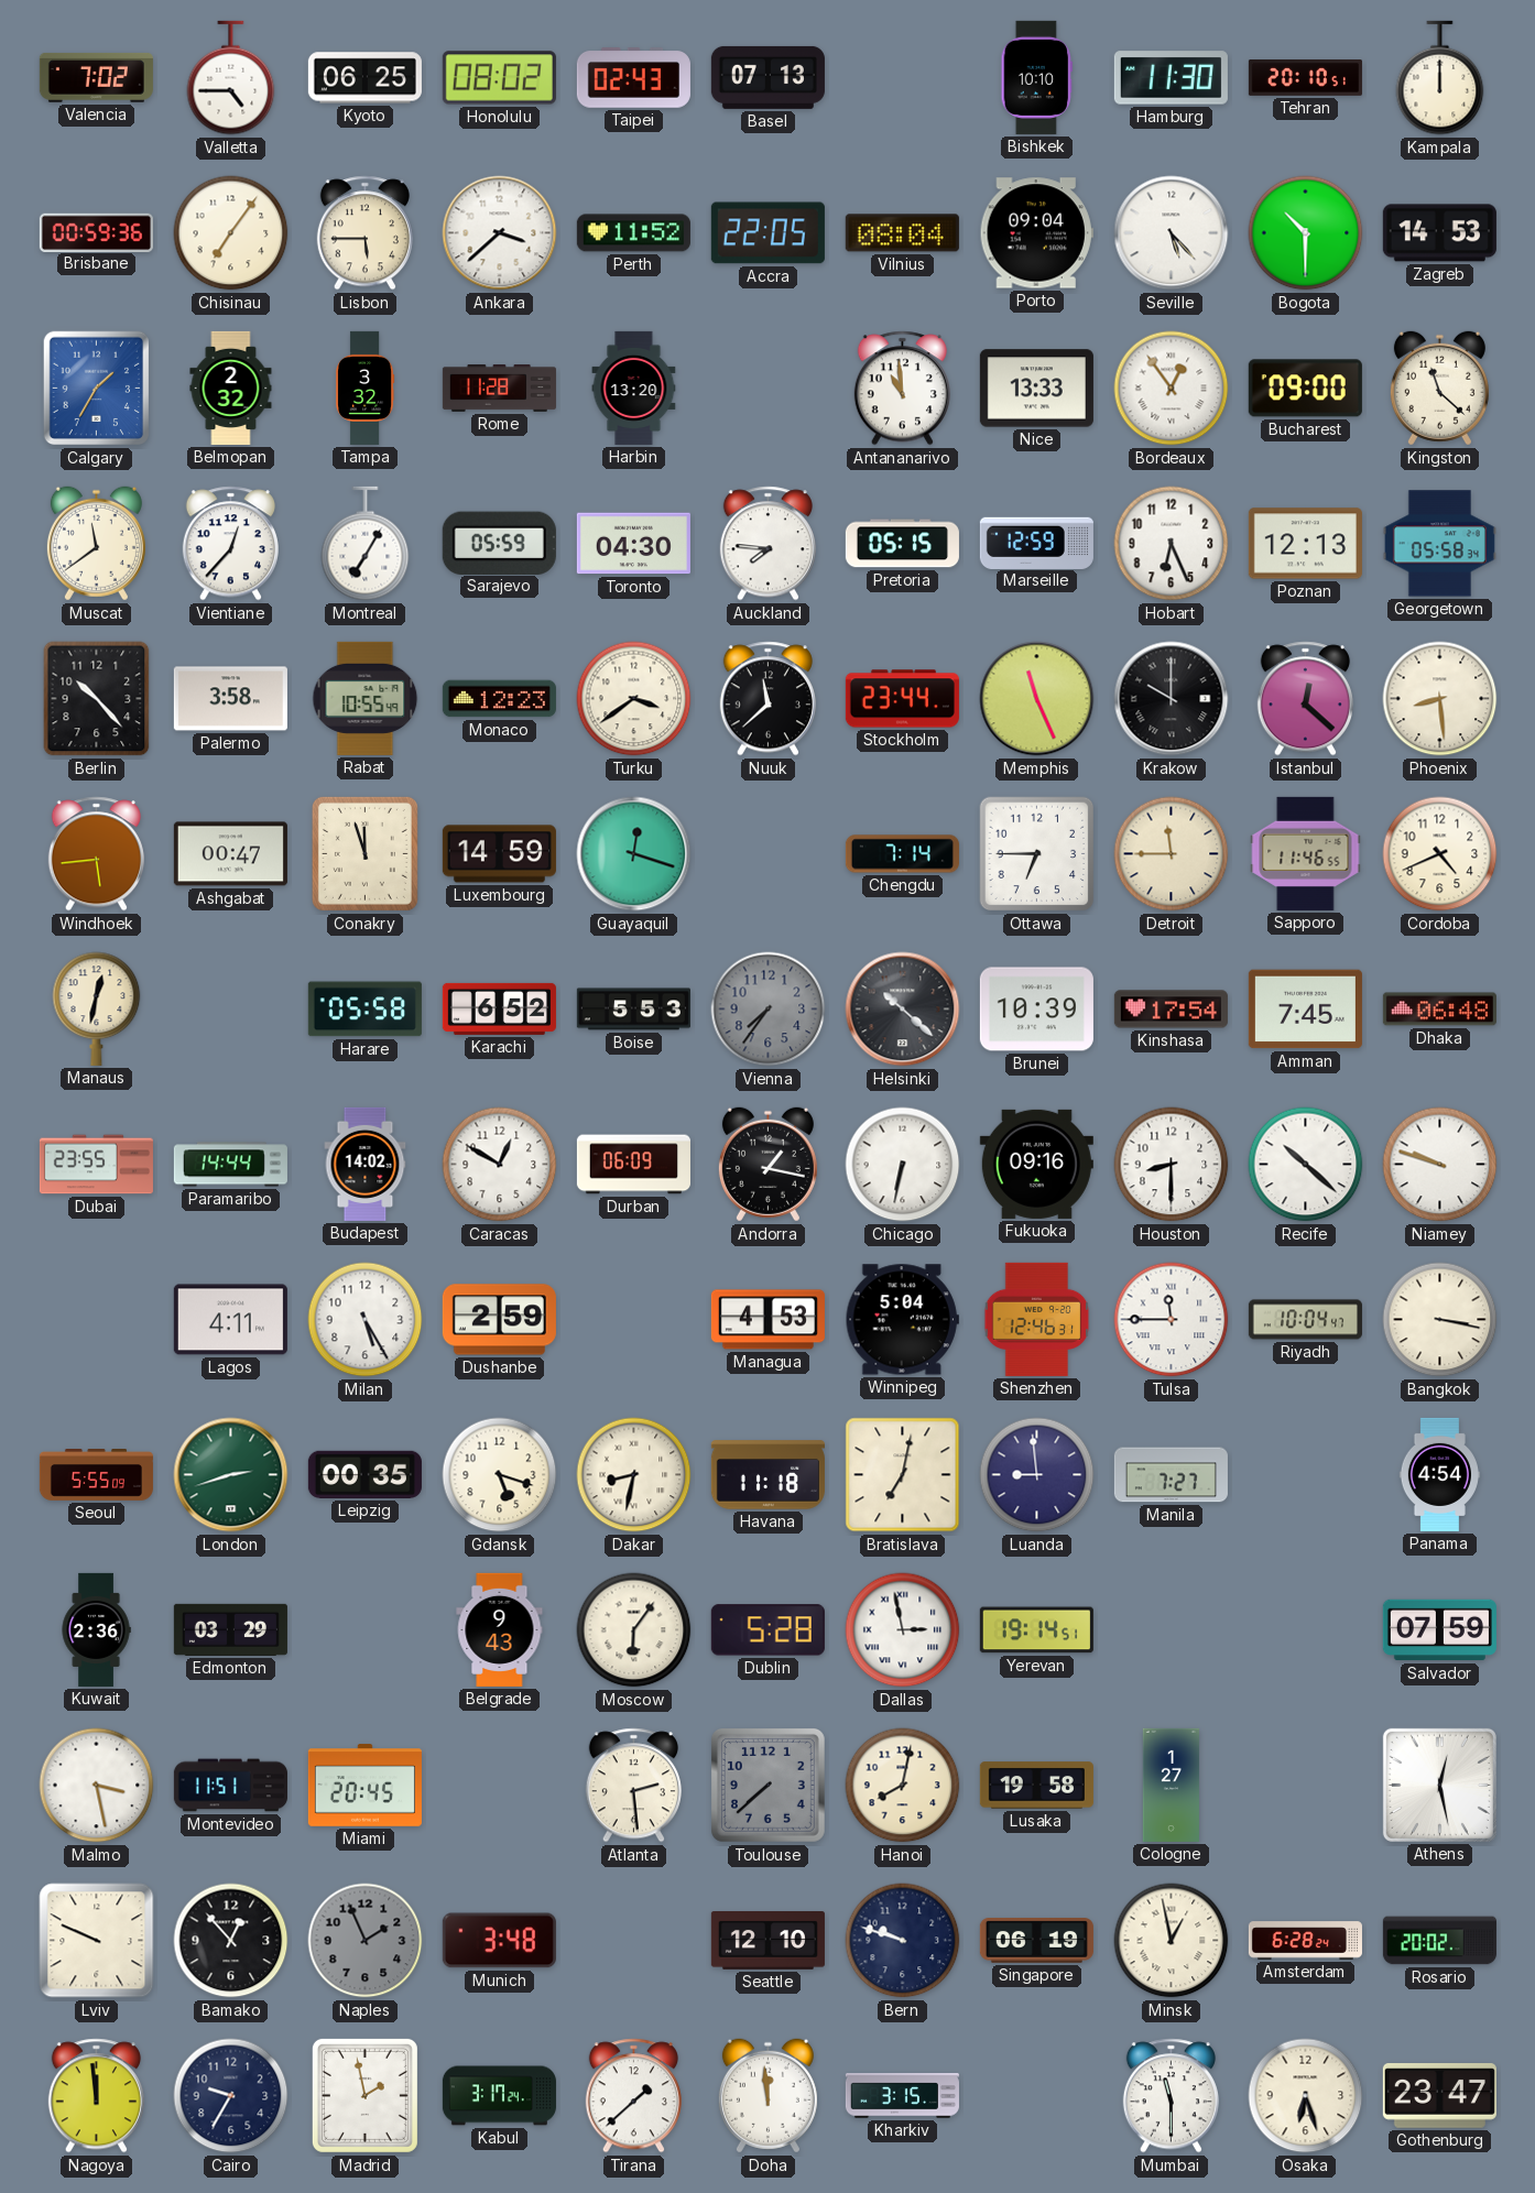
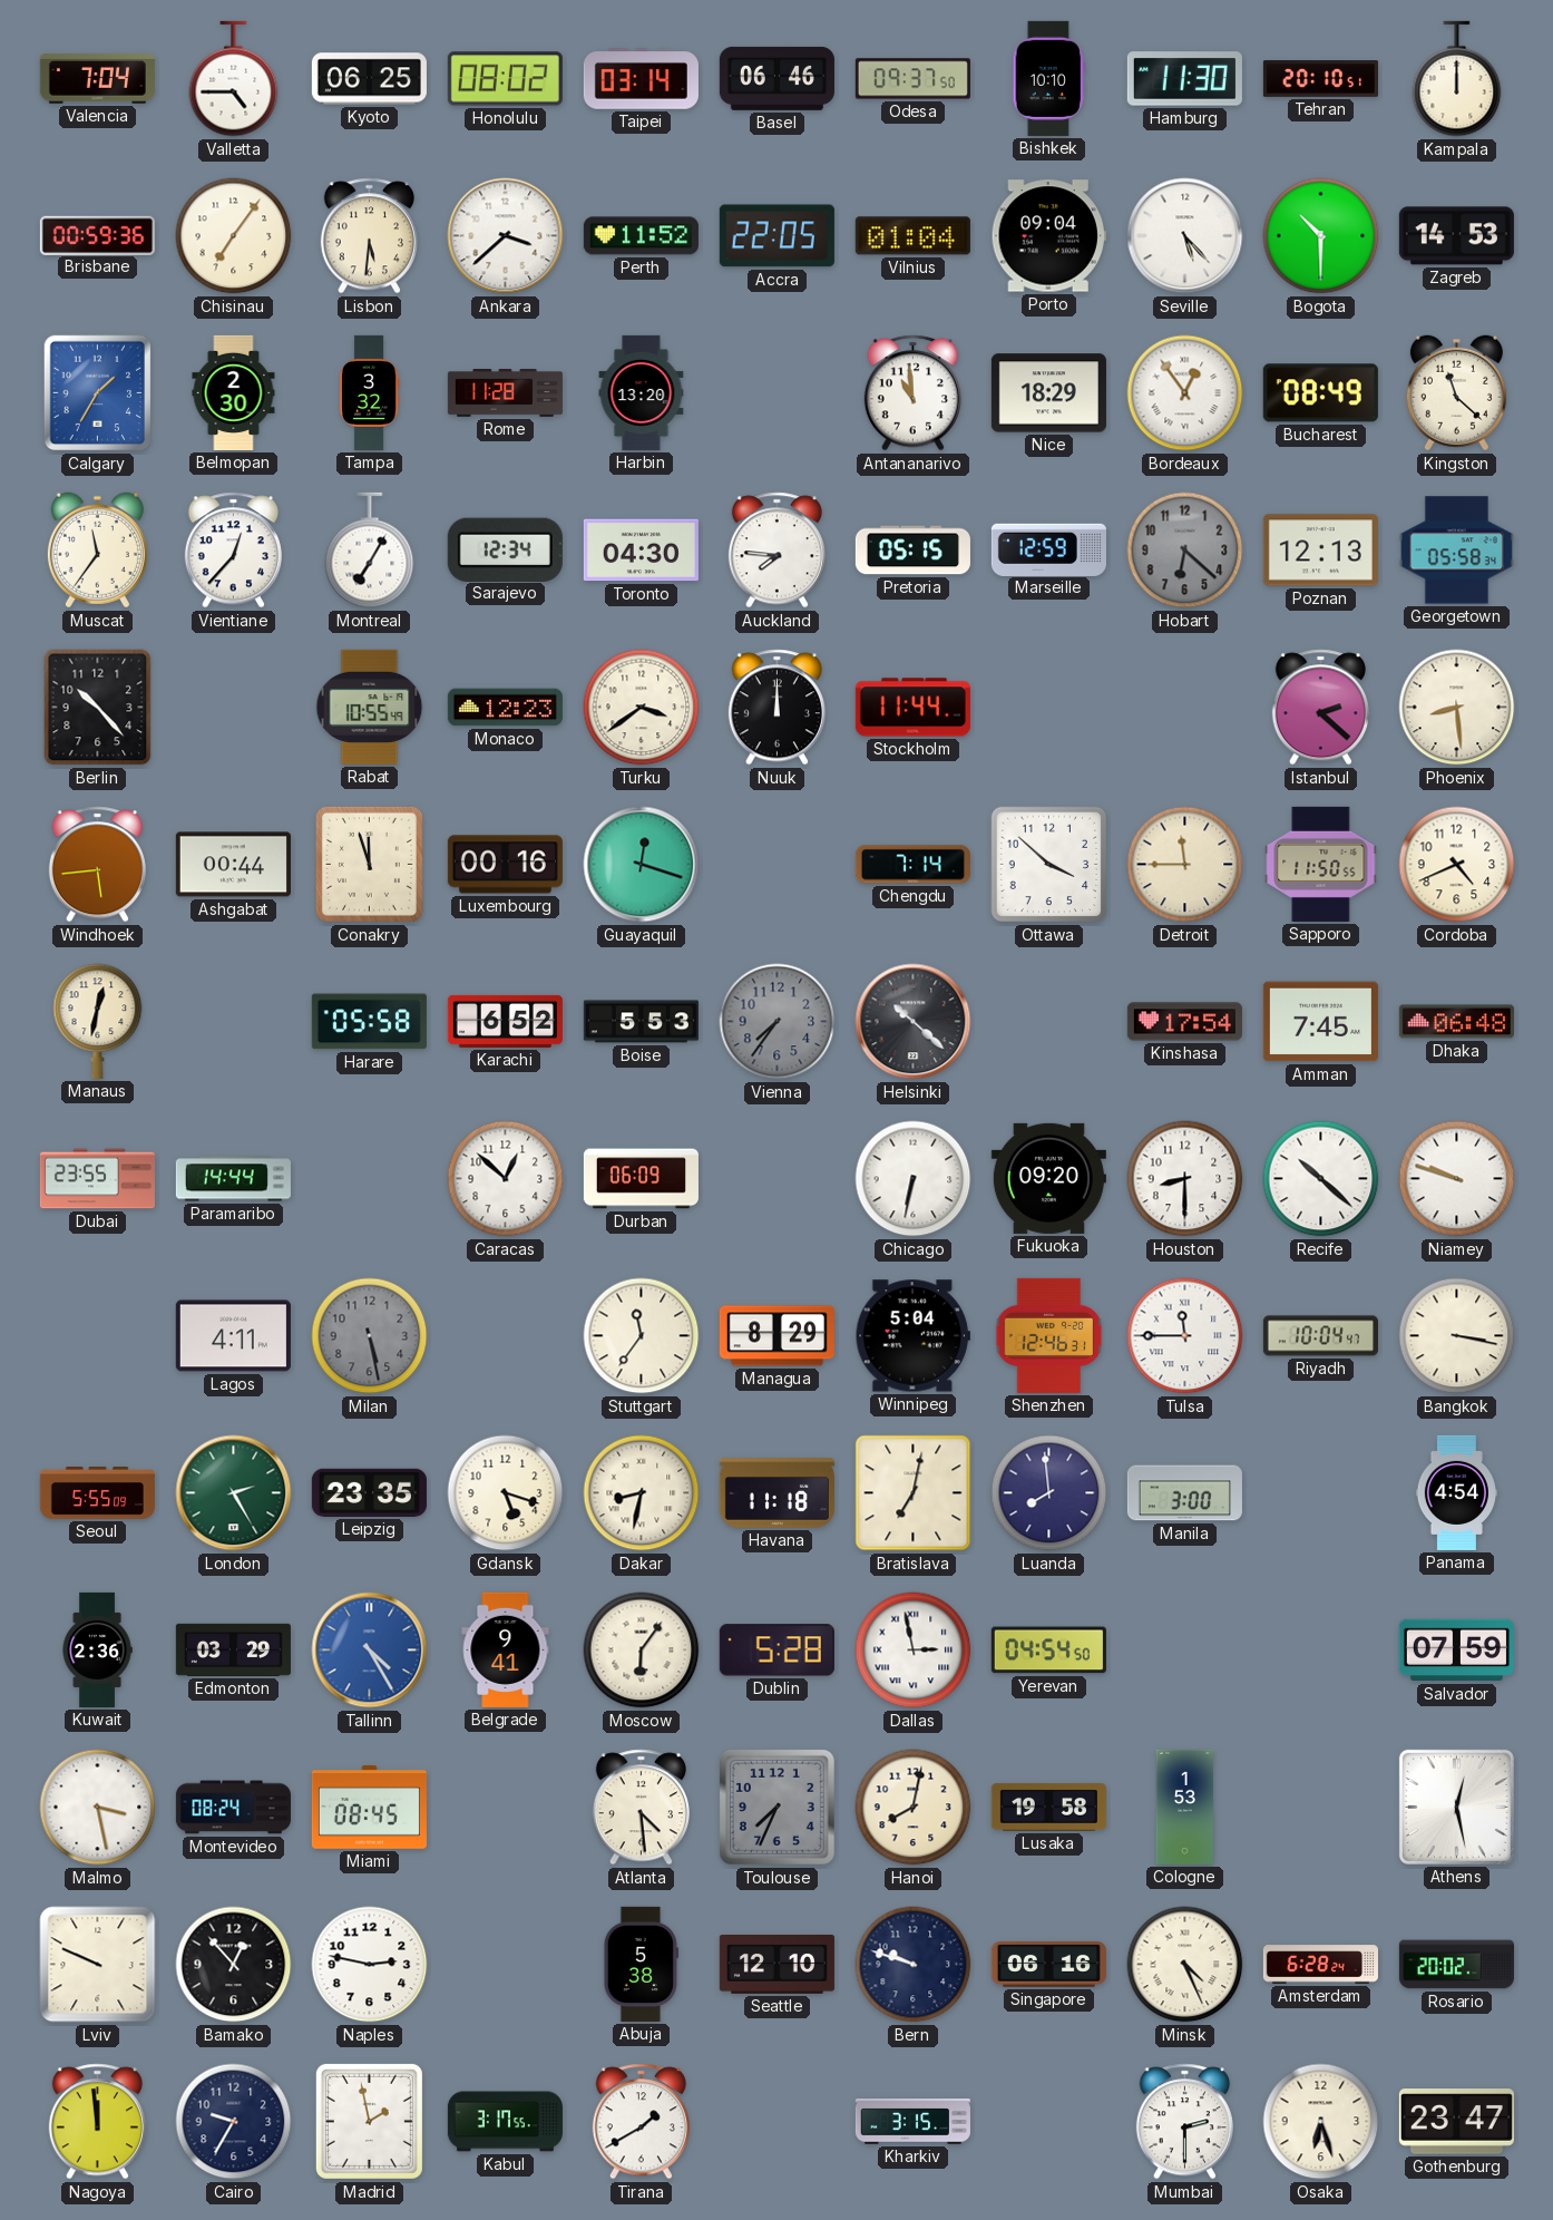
Valencia: 7:02 -> 7:04 (97, 78)
Taipei: 02:43 -> 03:14 (641, 79)
Basel: 07:13 -> 06:46 (776, 78)
Odesa: none -> 09:37 (912, 79)
Lisbon: 5:45 -> 5:31 (369, 236)
Vilnius: 08:04 -> 01:04 (912, 236)
Belmopan: 2:32 -> 2:30 (234, 392)
Nice: 13:33 -> 18:29 (1048, 393)
Bucharest: 09:00 -> 08:49 (1320, 393)
Muscat: 11:39 -> 11:36 (97, 551)
Sarajevo: 05:59 -> 12:34 (505, 549)
Hobart: 6:26 -> 6:22 (1185, 551)
Hobart dial: white -> grey (1185, 551)
Palermo: 3:58 -> none (230, 699)
Nuuk: 11:38 -> 12:00 (776, 708)
Stockholm: 23:44 -> 11:44 (912, 708)
Memphis: 11:26 -> none (1037, 699)
Krakow: 10:00 -> none (1172, 699)
Istanbul: 12:22 -> 2:22 (1320, 708)
Ashgabat: 00:47 -> 00:44 (233, 865)
Luxembourg: 14:59 -> 00:16 (505, 865)
Ottawa: 6:45 -> 3:52 (1049, 865)
Sapporo: 11:46 -> 11:50 (1321, 864)
Brunei: 10:39 -> none (1036, 1010)
Budapest: 14:02 -> none (366, 1164)
Caracas: 12:50 -> 12:52 (506, 1179)
Andorra: 1:17 -> none (767, 1165)
Fukuoka: 09:16 -> 09:20 (1048, 1178)
Milan: 5:25 -> 5:28 (370, 1336)
Milan dial: white -> grey (370, 1336)
Dushanbe: 2:59 -> none (499, 1320)
Stuttgart: none -> 11:36 (642, 1336)
Managua: 4:53 -> 8:29 (776, 1336)
London: 2:42 -> 2:25 (234, 1493)
Leipzig: 00:35 -> 23:35 (369, 1492)
Luanda: 8:59 -> 7:59 (1049, 1493)
Manila: 7:27 -> 3:00 (1184, 1493)
Tallinn: none -> 4:25 (370, 1651)
Belgrade: 9:43 -> 9:41 (506, 1649)
Yerevan: 19:14 -> 04:54 (1048, 1651)
Montevideo: 11:51 -> 08:24 (233, 1808)
Miami: 20:45 -> 08:45 (369, 1808)
Atlanta: 2:29 -> 4:29 (641, 1808)
Toulouse: 7:38 -> 7:34 (776, 1807)
Cologne: 1:27 -> 1:53 (1184, 1807)
Naples: 1:56 -> 2:47 (370, 1965)
Naples dial: grey -> white (370, 1965)
Munich: 3:48 -> none (499, 1941)
Abuja: none -> 5:38 (641, 1964)
Singapore: 06:19 -> 06:16 (1048, 1965)
Minsk: 12:58 -> 4:26 (1185, 1965)
Kabul: 3:17:24 -> 3:17:55 (505, 2122)
Tirana: 1:38 -> 1:40 (641, 2122)
Doha: 11:59 -> none (767, 2096)
Mumbai: 11:30 -> 2:30 (1184, 2122)
